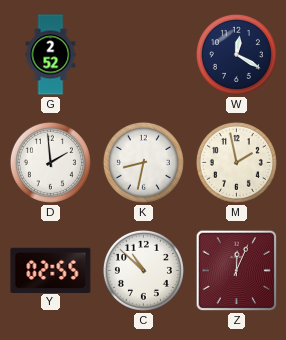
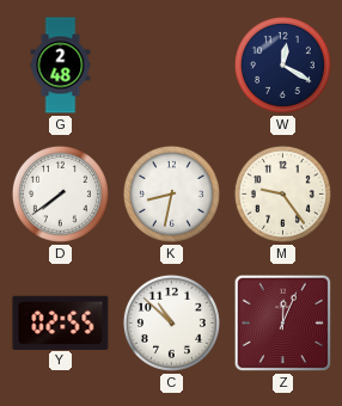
G: 2:52 -> 2:48 (61, 66)
D: 1:59 -> 7:39 (60, 193)
M: 1:58 -> 9:24 (282, 193)
